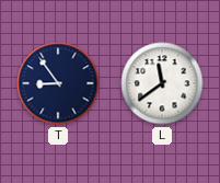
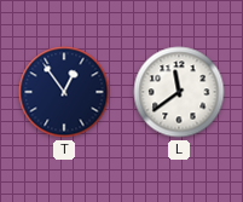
T: 8:54 -> 12:54 (64, 92)
